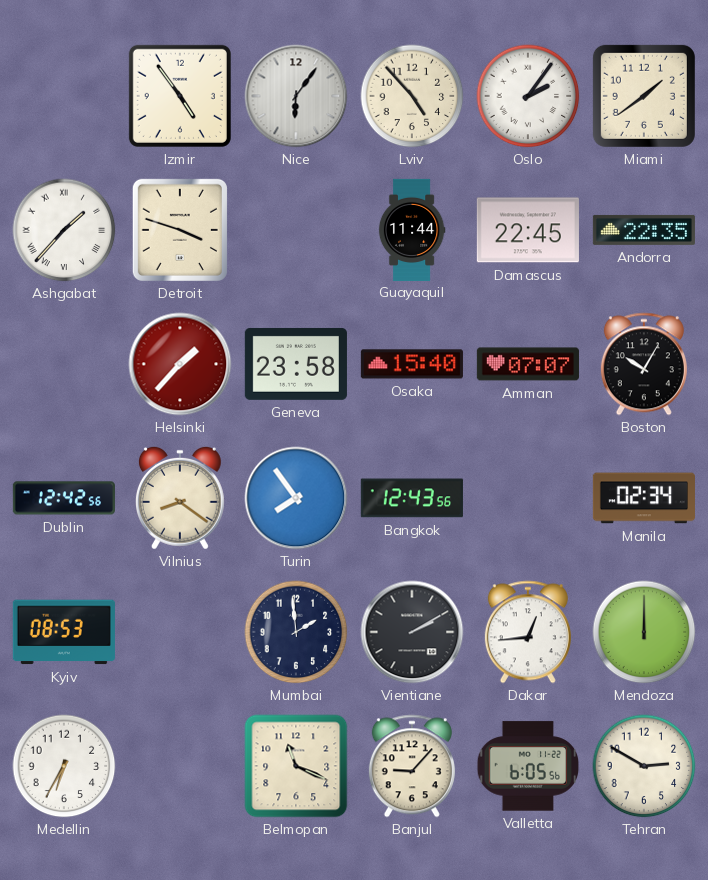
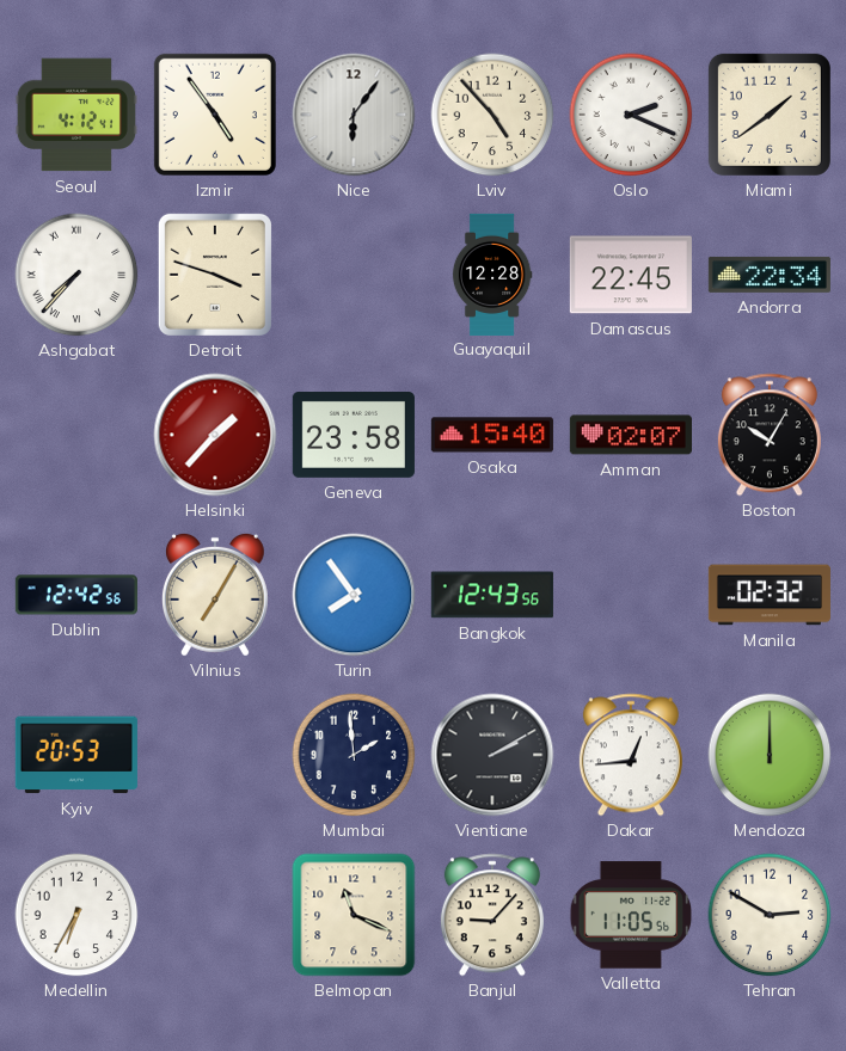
Seoul: none -> 4:12 (76, 115)
Oslo: 2:06 -> 2:19 (631, 115)
Ashgabat: 1:37 -> 7:37 (76, 275)
Guayaquil: 11:44 -> 12:28 (492, 273)
Andorra: 22:35 -> 22:34 (770, 275)
Amman: 07:07 -> 02:07 (631, 435)
Vilnius: 8:21 -> 7:05 (215, 595)
Manila: 02:34 -> 02:32 (770, 595)
Kyiv: 08:53 -> 20:53 (76, 755)
Valletta: 6:05 -> 11:05 (631, 915)
